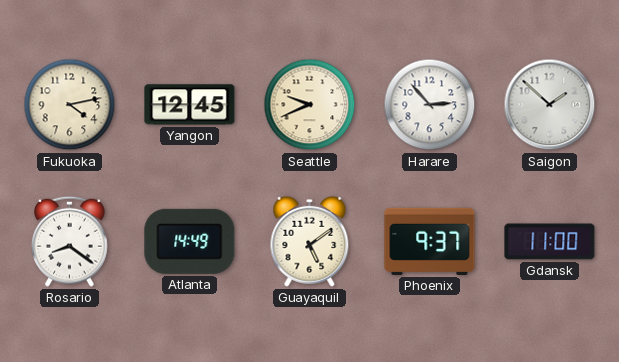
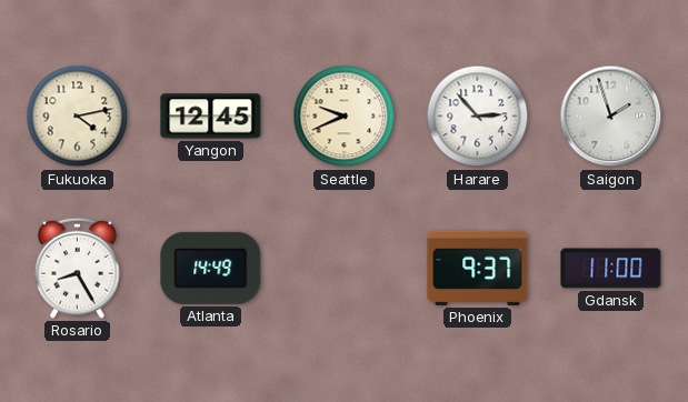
Saigon: 1:52 -> 1:57 (611, 117)
Rosario: 8:21 -> 8:25 (78, 268)
Guayaquil: 5:09 -> none (310, 241)
